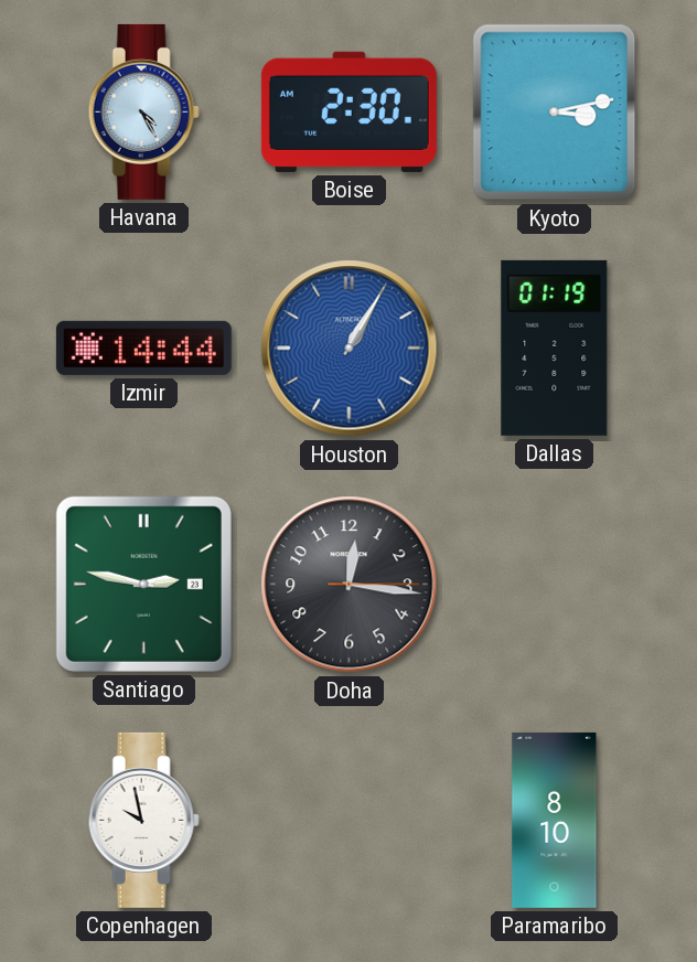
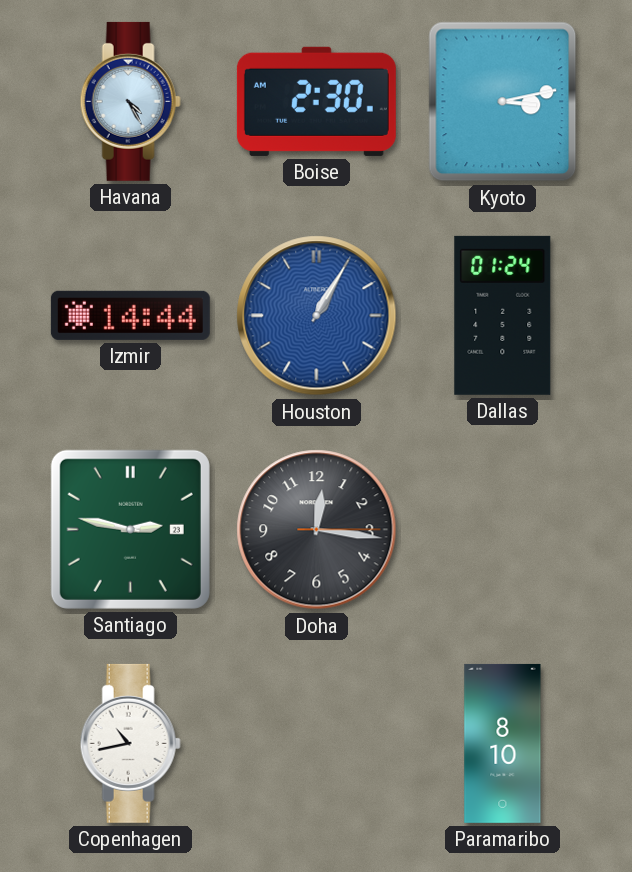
Dallas: 01:19 -> 01:24 (503, 315)
Copenhagen: 9:58 -> 10:43 (130, 743)
